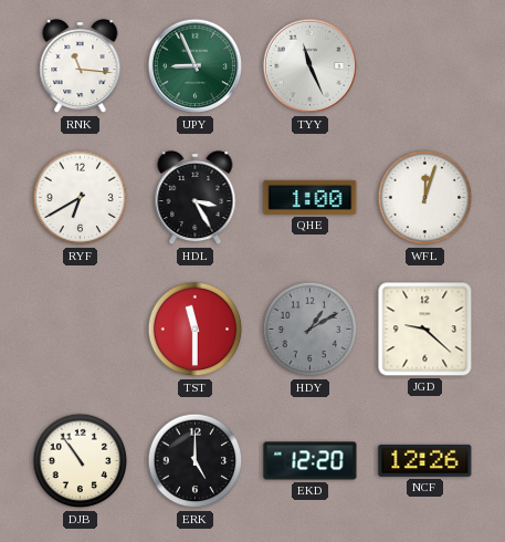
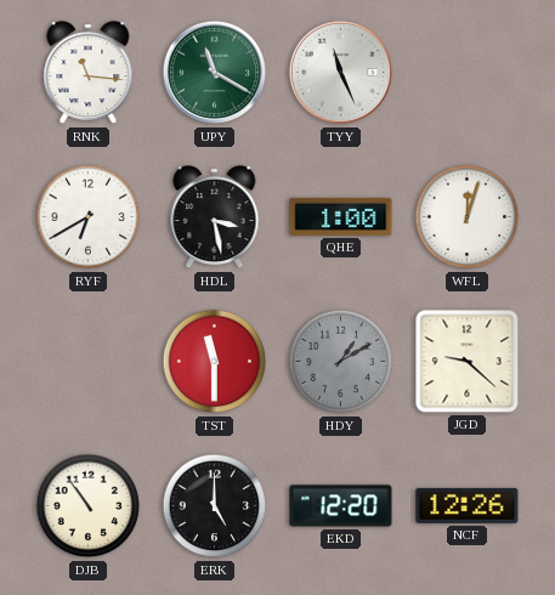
UPY: 8:56 -> 11:20 (215, 73)
HDL: 3:25 -> 3:28 (215, 217)
